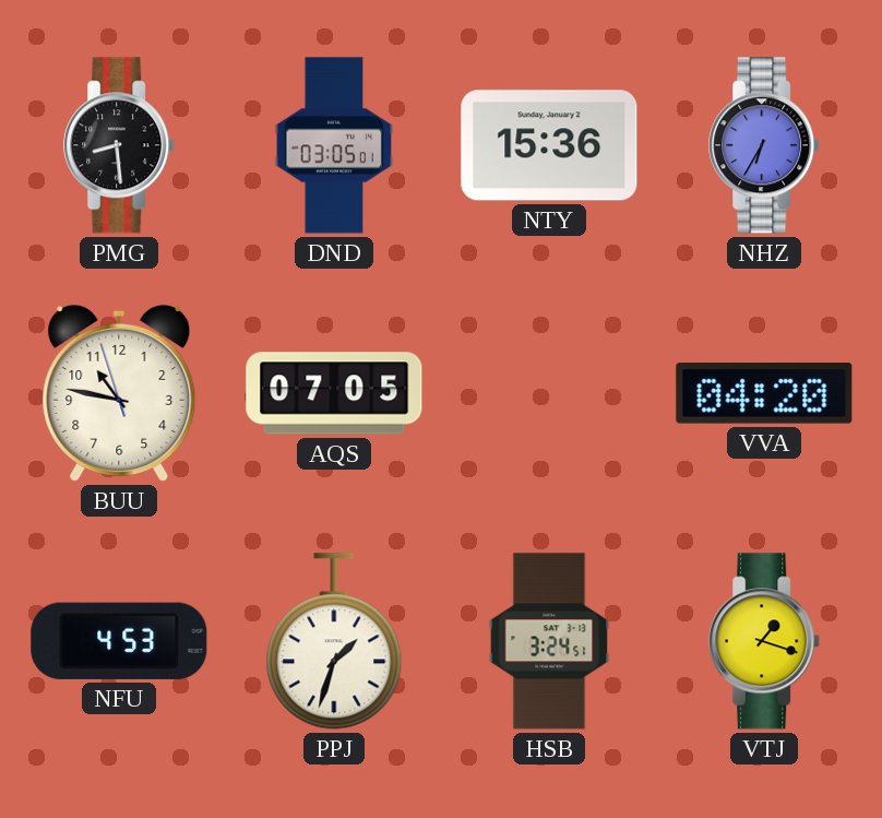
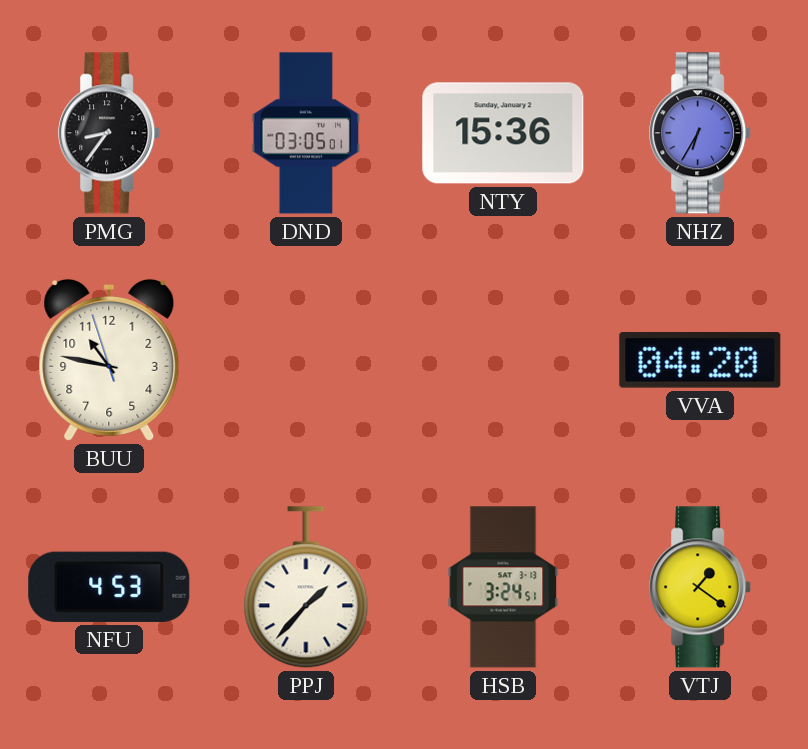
PMG: 8:29 -> 8:36 (110, 133)
AQS: 07:05 -> none (334, 393)
PPJ: 1:33 -> 1:37 (306, 587)
VTJ: 1:18 -> 1:21 (701, 587)
